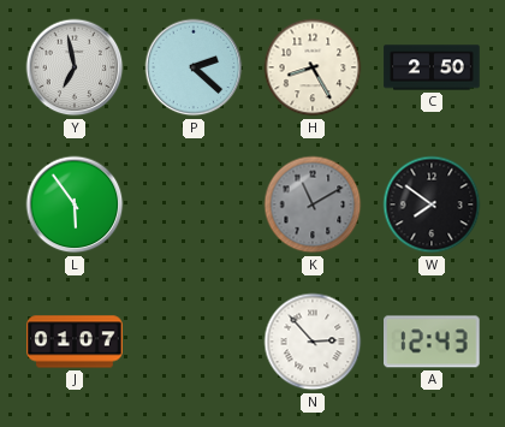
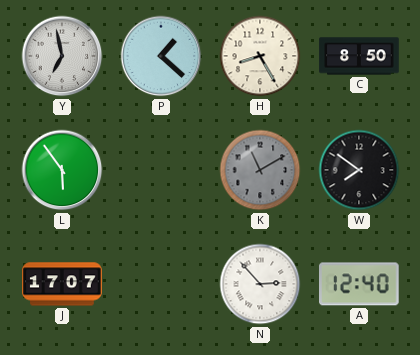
P: 2:22 -> 1:22 (161, 56)
C: 2:50 -> 8:50 (359, 56)
J: 01:07 -> 17:07 (62, 284)
A: 12:43 -> 12:40 (360, 284)
